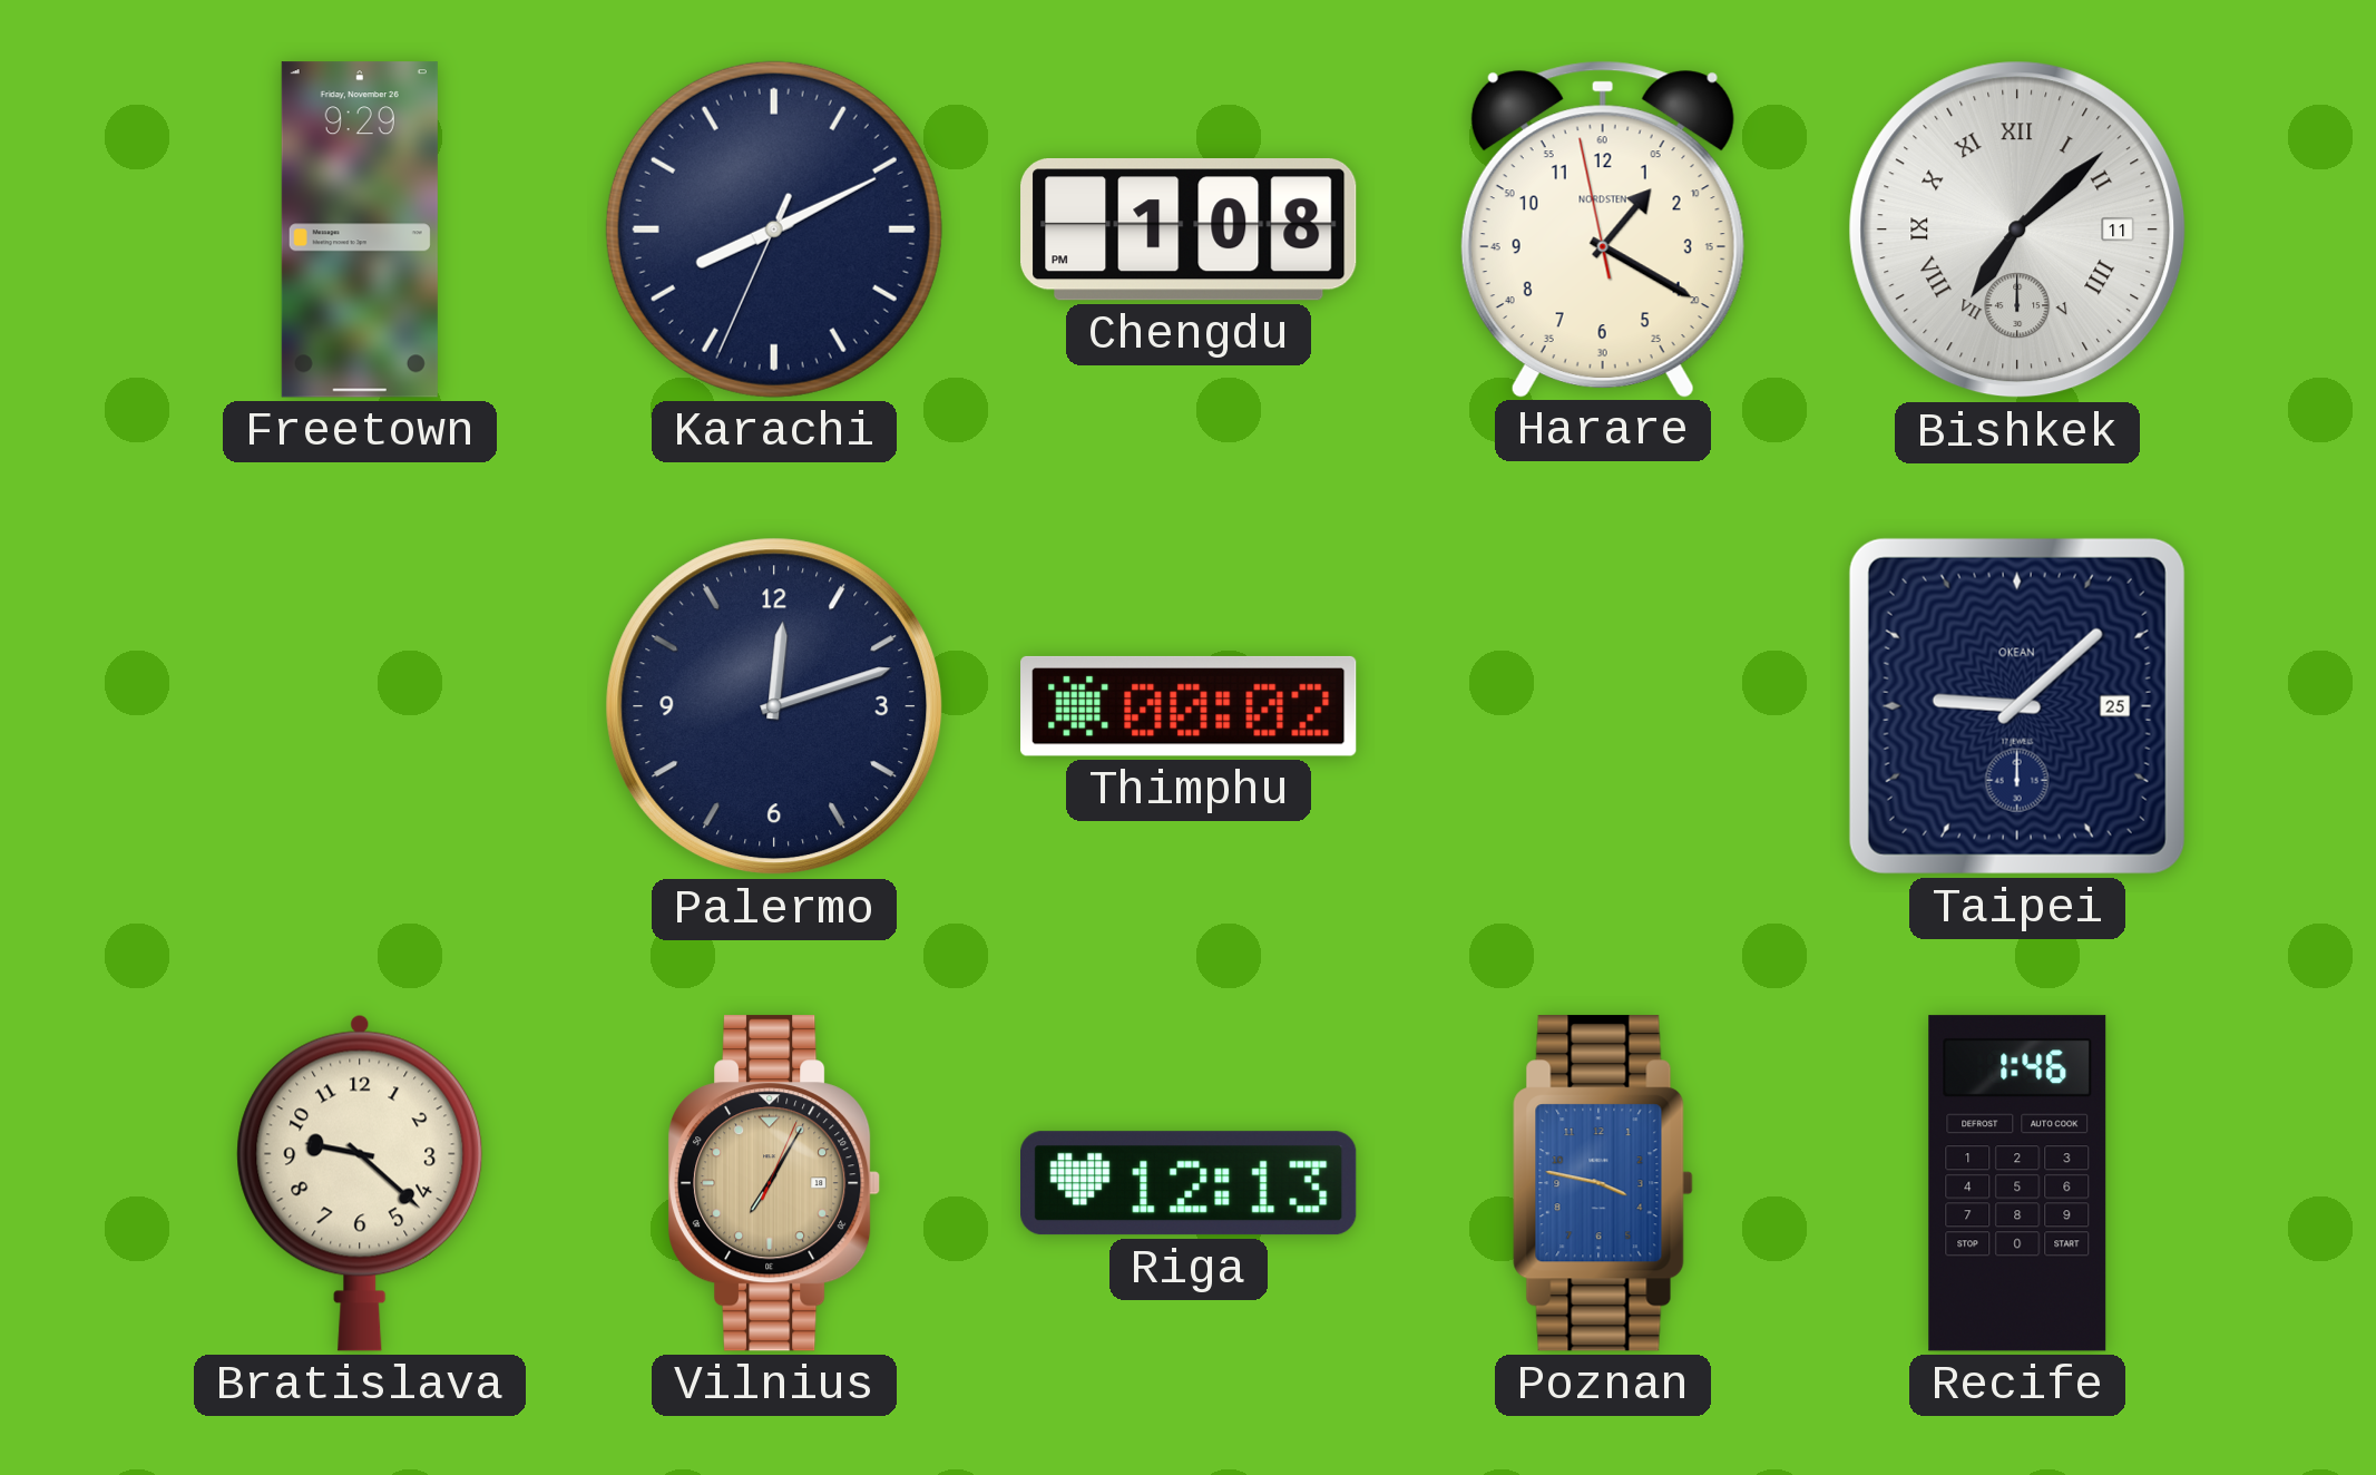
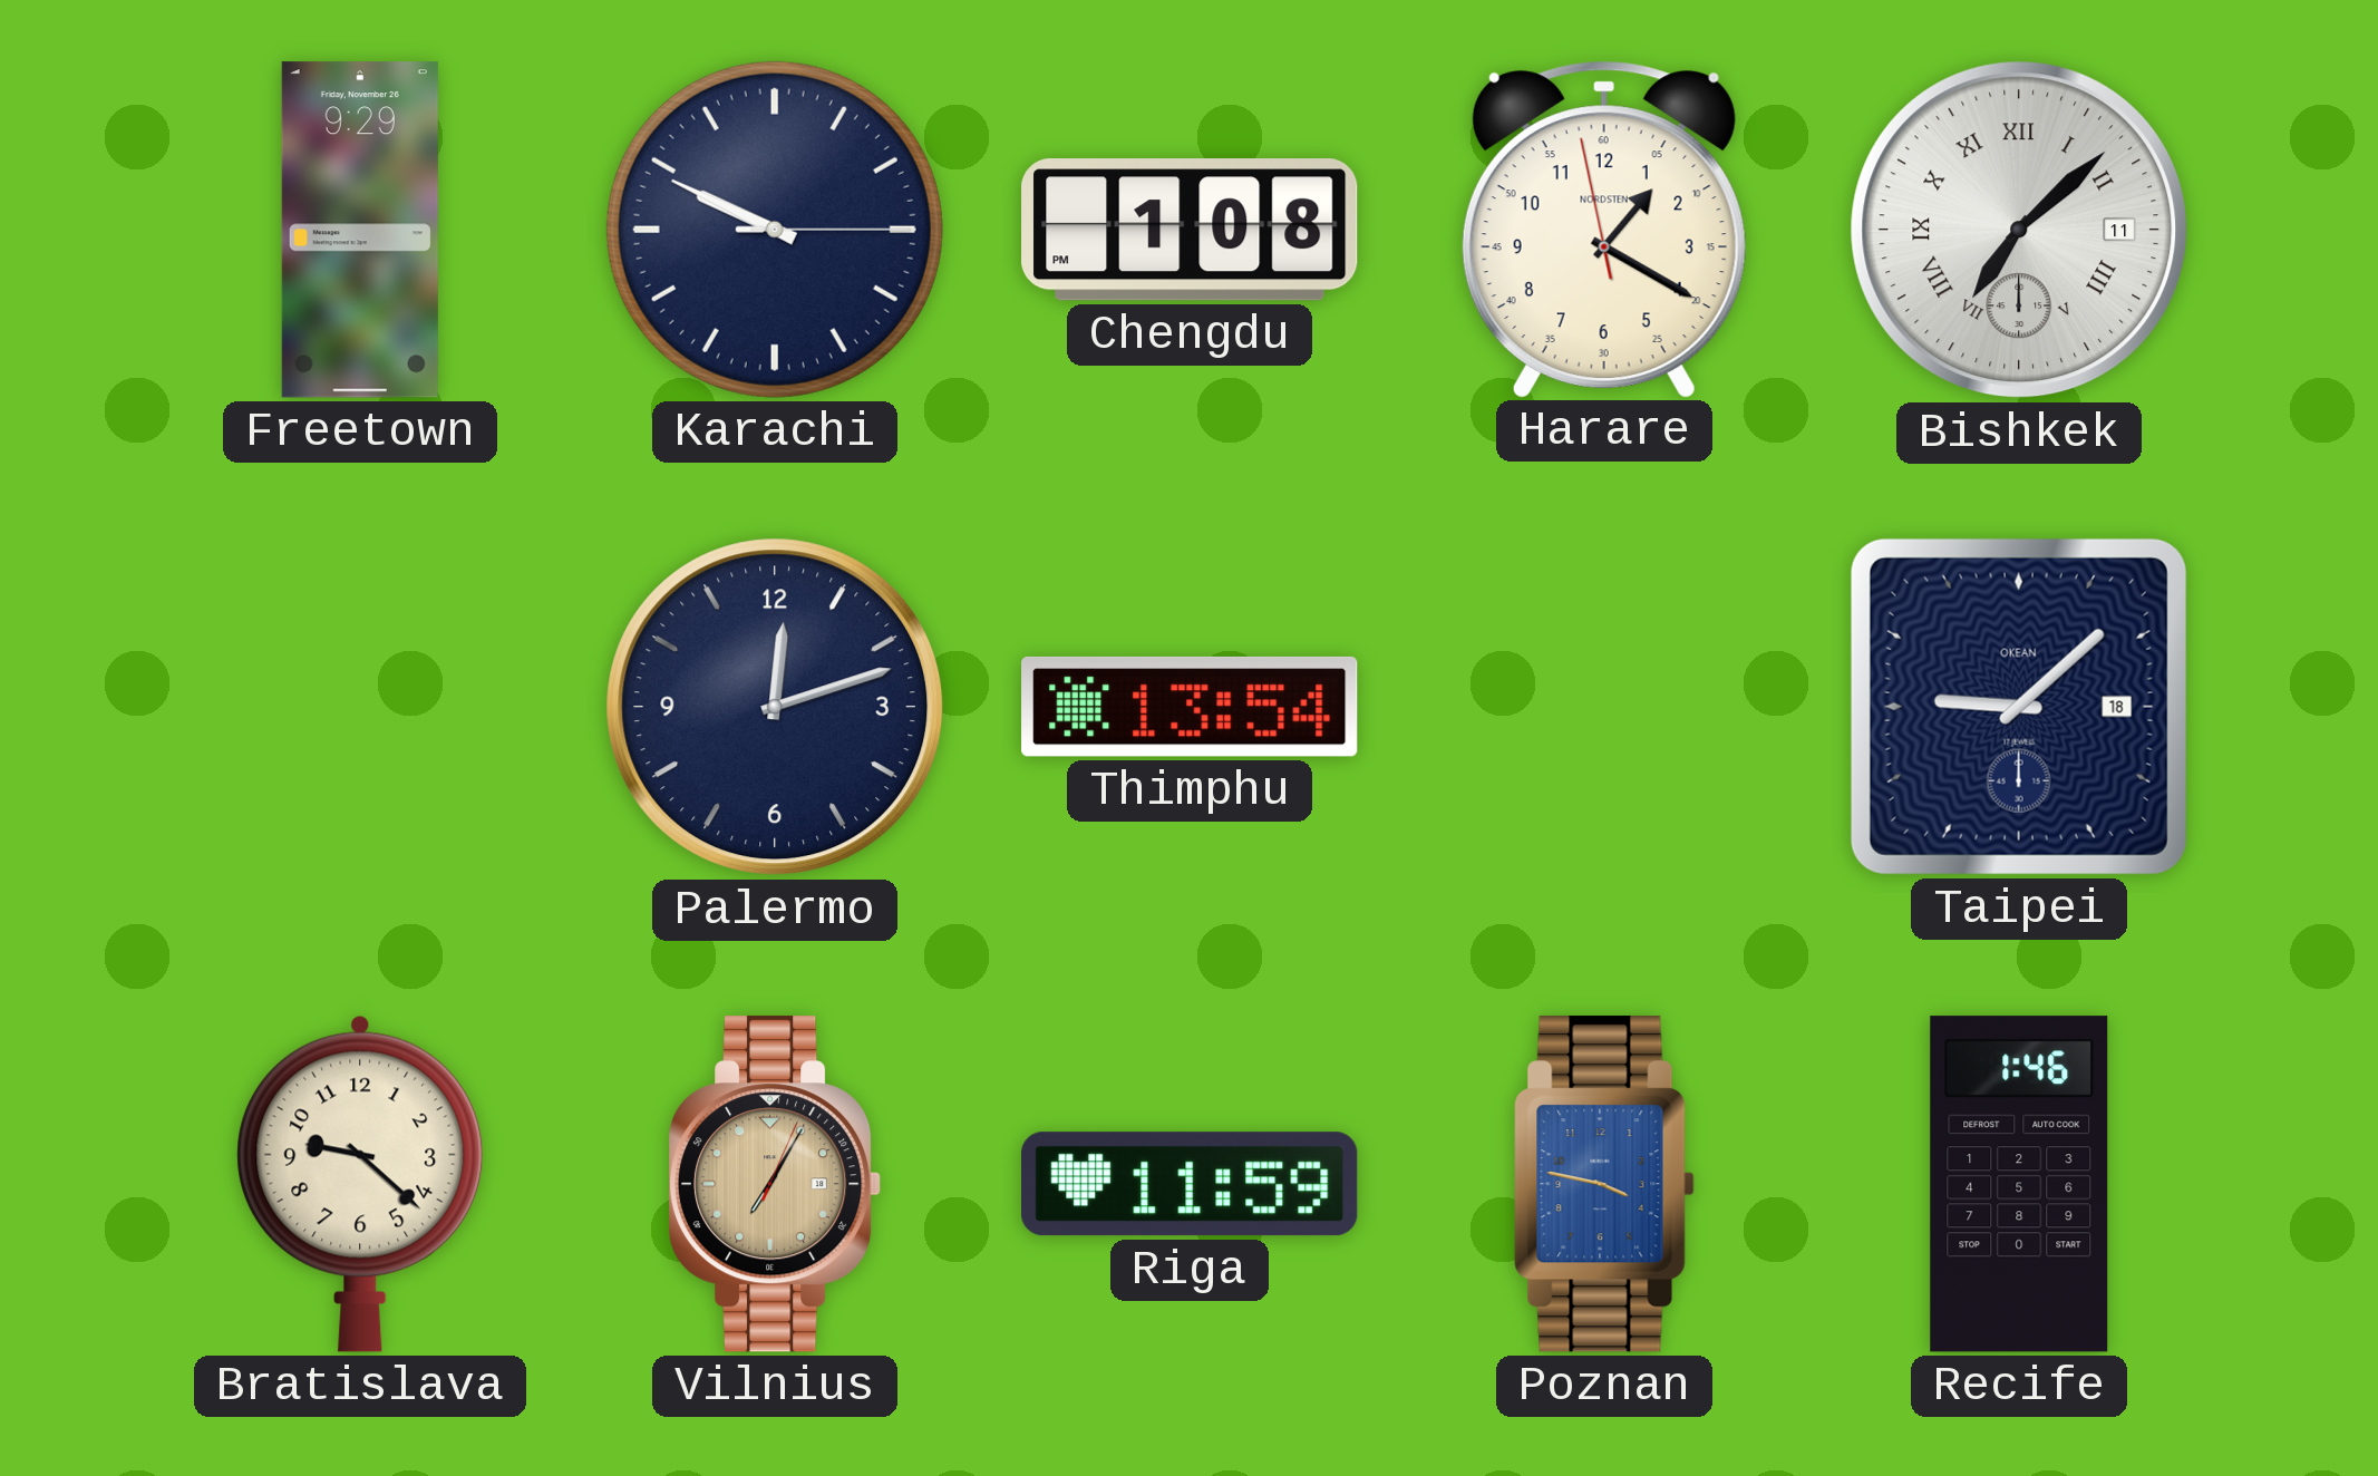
Karachi: 8:10 -> 9:49 (775, 230)
Thimphu: 00:02 -> 13:54 (1190, 707)
Taipei date: 25 -> 18 (2019, 707)
Riga: 12:13 -> 11:59 (1191, 1184)
